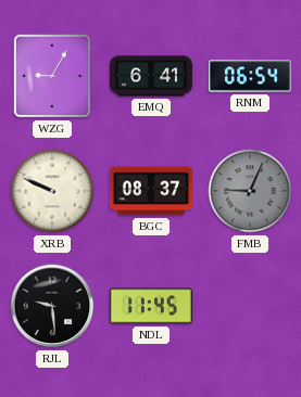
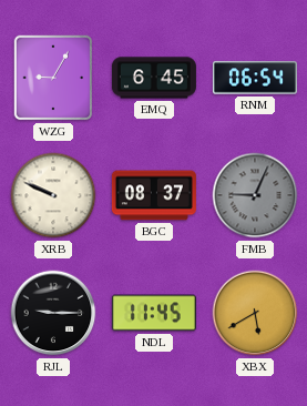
EMQ: 6:41 -> 6:45 (154, 78)
RJL: 9:29 -> 9:15 (53, 313)
XBX: none -> 5:40 (255, 313)
